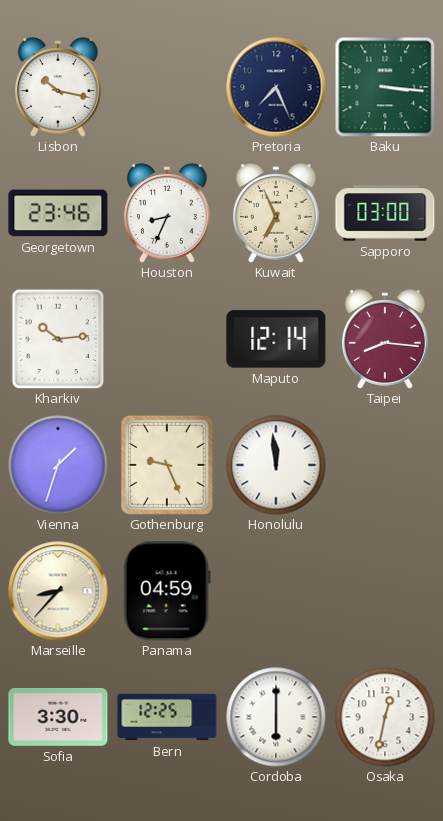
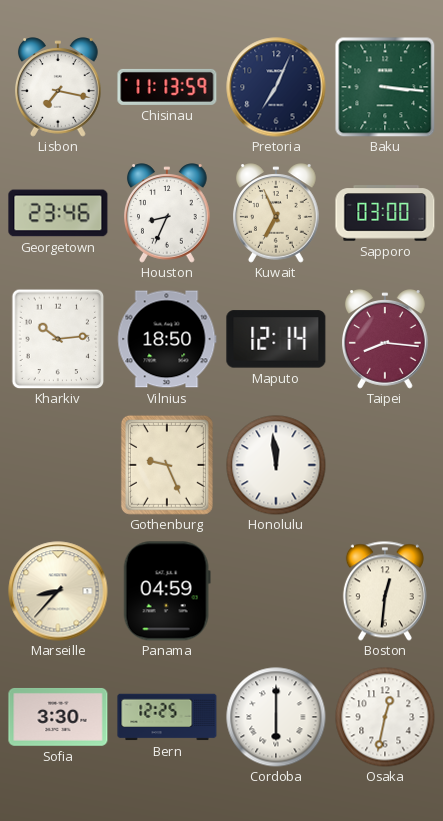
Lisbon: 10:17 -> 7:17 (59, 87)
Chisinau: none -> 11:13 (167, 87)
Pretoria: 7:26 -> 7:04 (276, 87)
Vilnius: none -> 18:50 (167, 339)
Vienna: 1:33 -> none (58, 465)
Boston: none -> 12:31 (385, 591)
